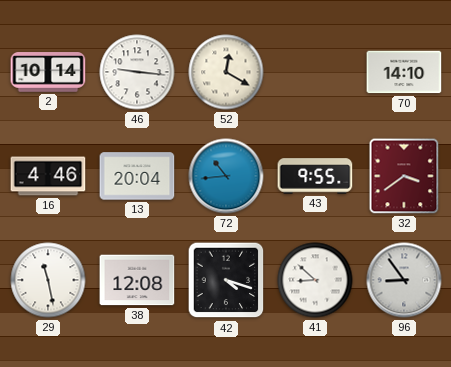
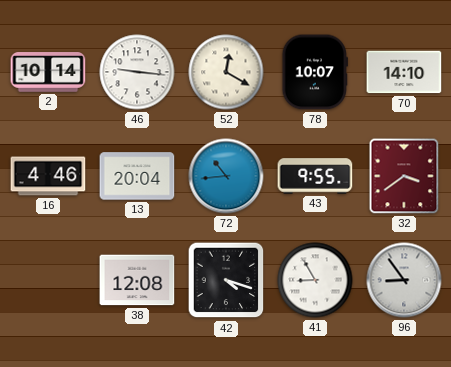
78: none -> 10:07 (315, 72)
29: 11:28 -> none (48, 280)
41: 8:52 -> 8:55 (315, 280)
